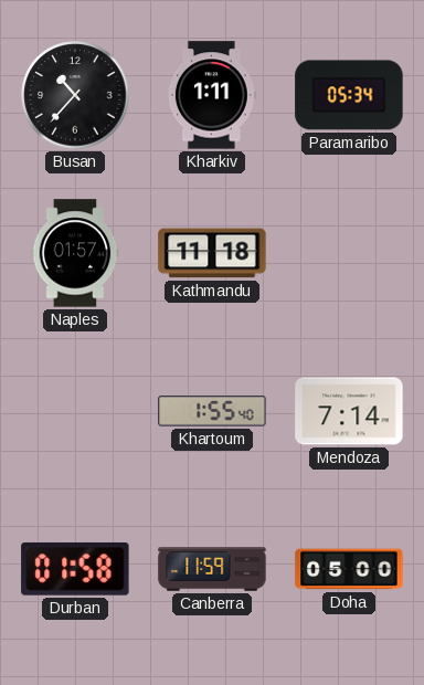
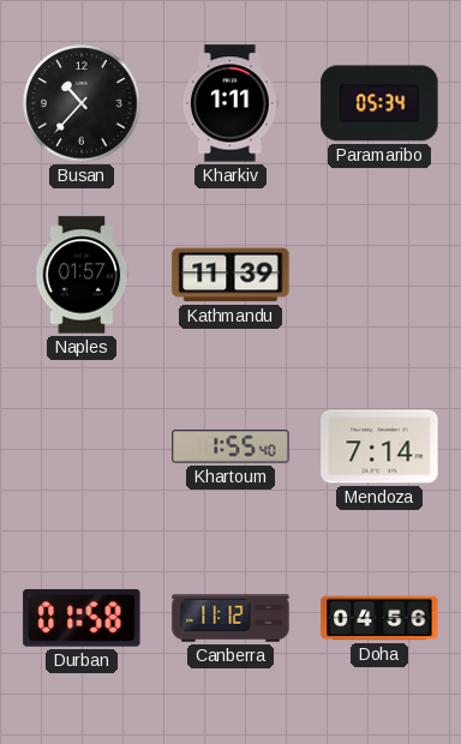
Kathmandu: 11:18 -> 11:39 (230, 275)
Canberra: 11:59 -> 11:12 (230, 618)
Doha: 05:00 -> 04:56 (379, 618)
